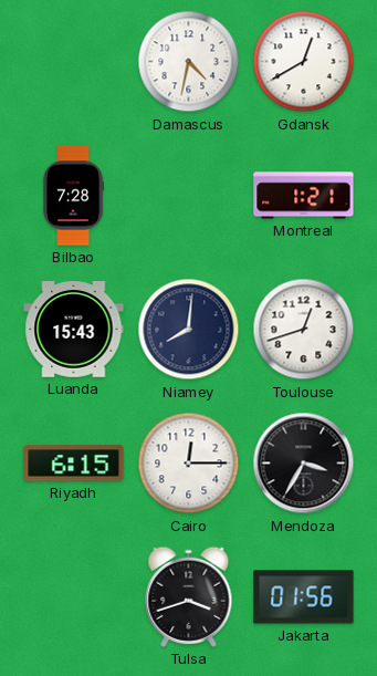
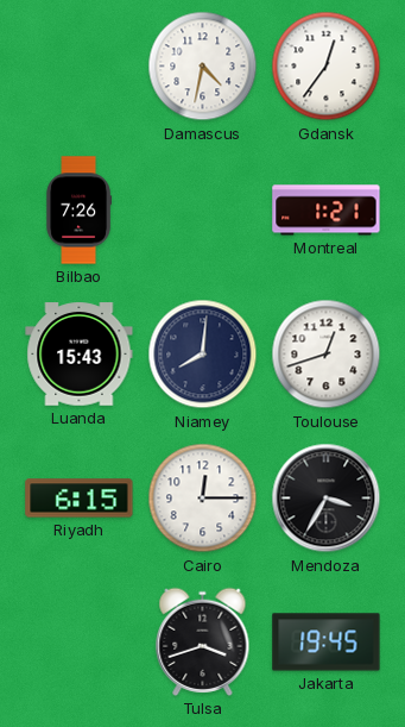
Gdansk: 12:40 -> 12:36 (327, 67)
Bilbao: 7:28 -> 7:26 (78, 211)
Jakarta: 01:56 -> 19:45 (327, 643)
